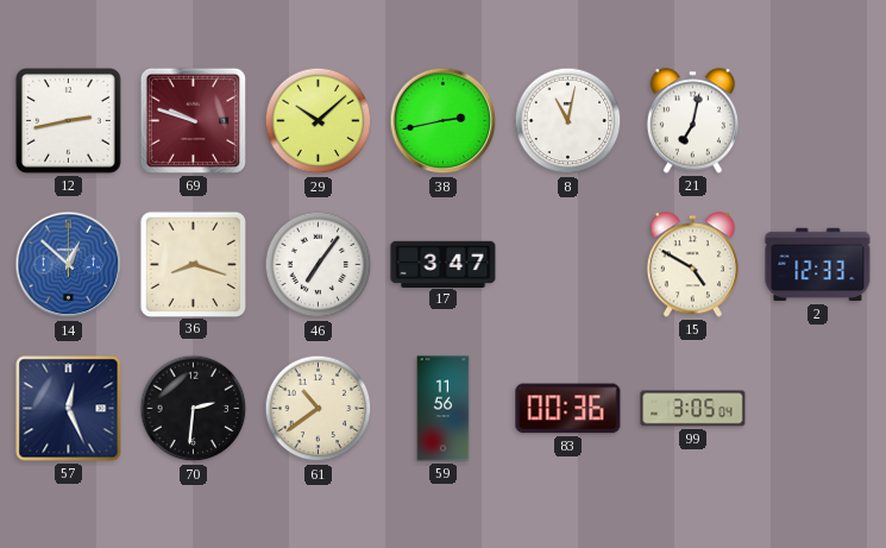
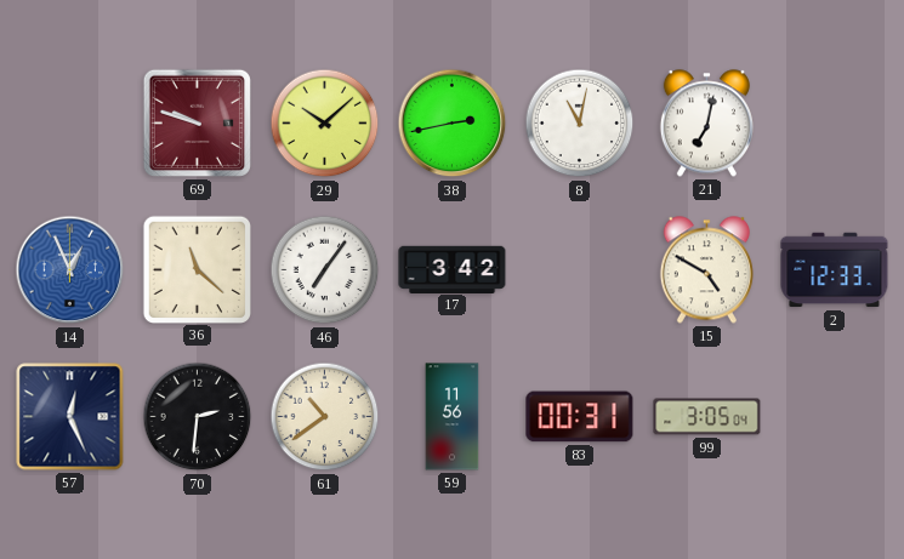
12: 2:43 -> none (69, 121)
14: 12:52 -> 12:56 (70, 270)
36: 8:18 -> 11:22 (197, 269)
17: 3:47 -> 3:42 (453, 269)
83: 00:36 -> 00:31 (580, 417)
